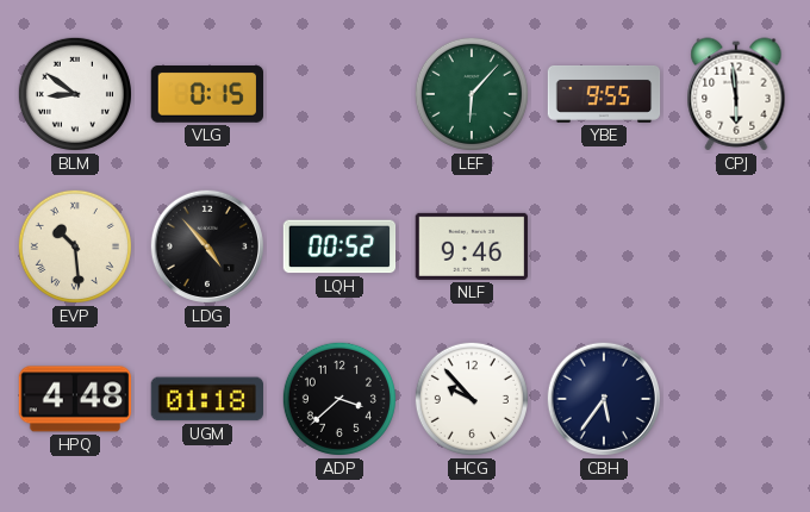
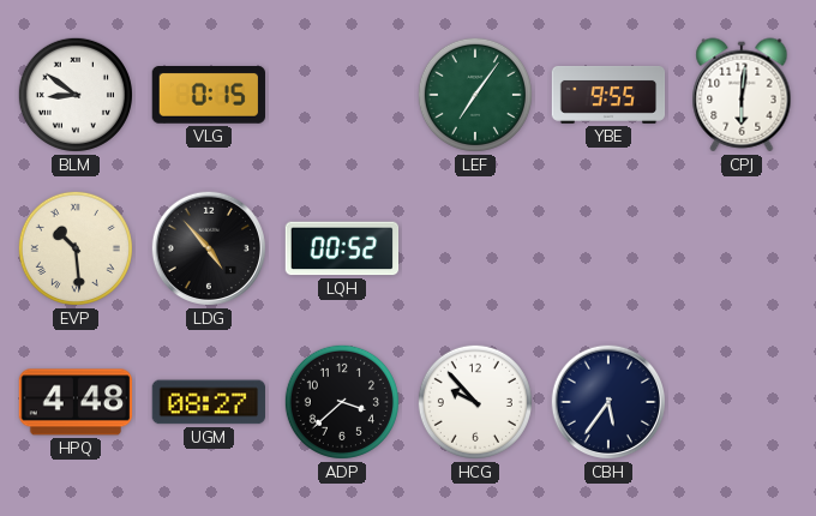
LEF: 6:07 -> 7:06 (475, 95)
CPJ: 5:59 -> 6:01 (742, 95)
NLF: 9:46 -> none (471, 246)
UGM: 01:18 -> 08:27 (208, 402)
